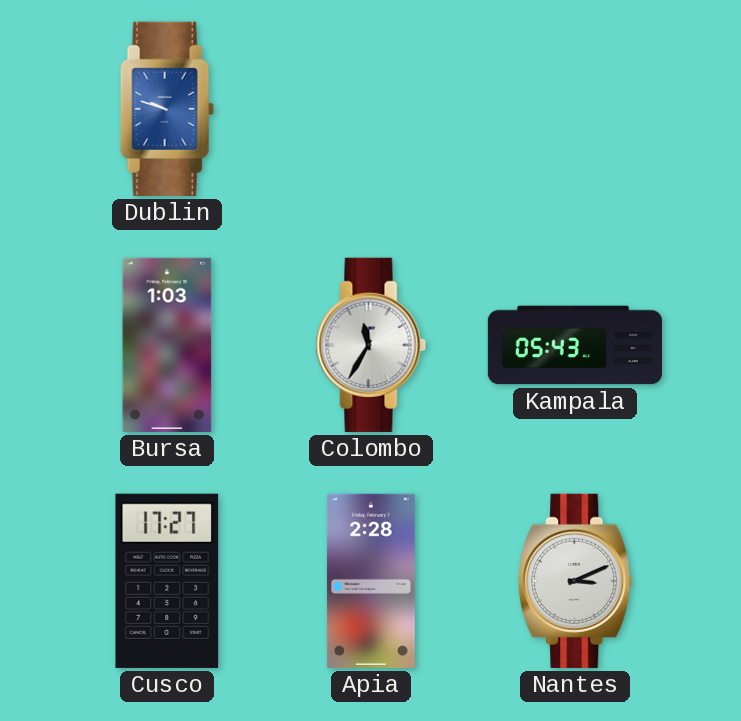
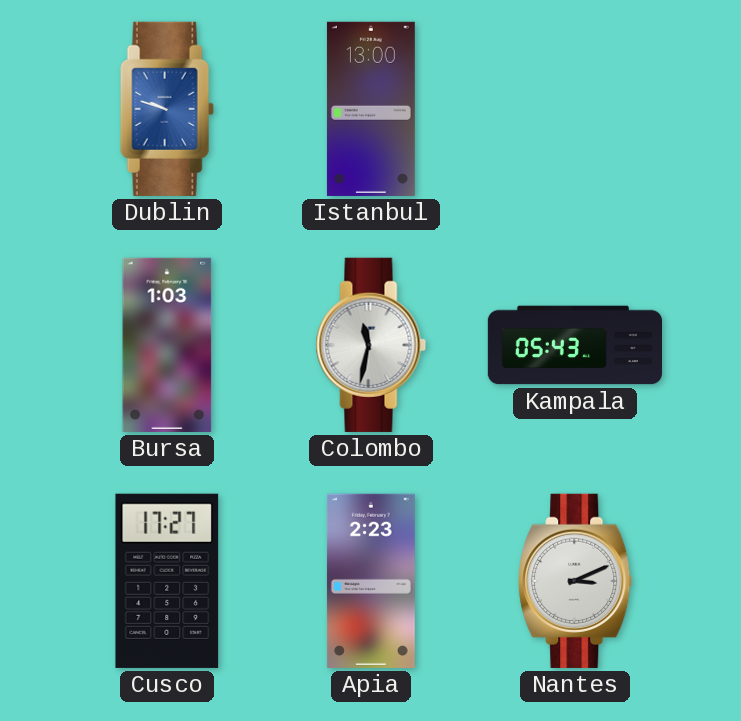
Istanbul: none -> 13:00 (371, 109)
Colombo: 11:35 -> 11:32 (371, 345)
Apia: 2:28 -> 2:23 (371, 581)
